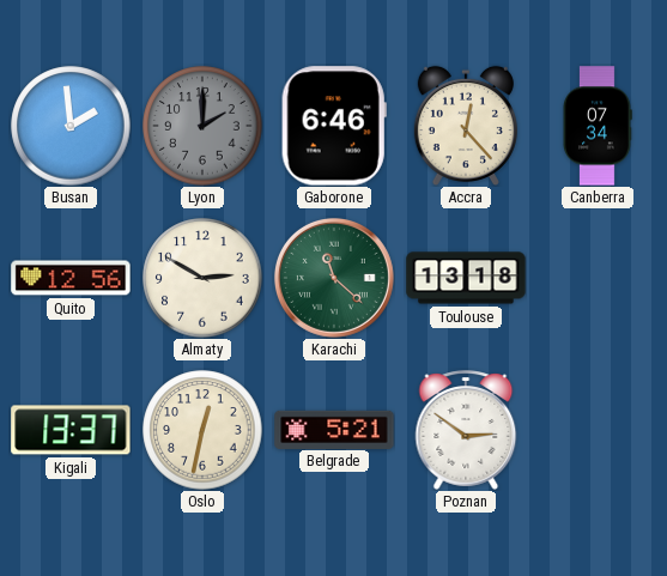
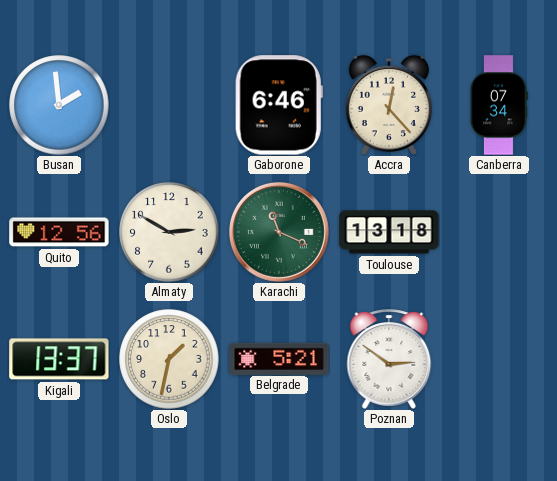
Lyon: 2:00 -> none (202, 126)
Karachi: 11:22 -> 11:19 (279, 232)
Oslo: 12:32 -> 1:32 (169, 359)
